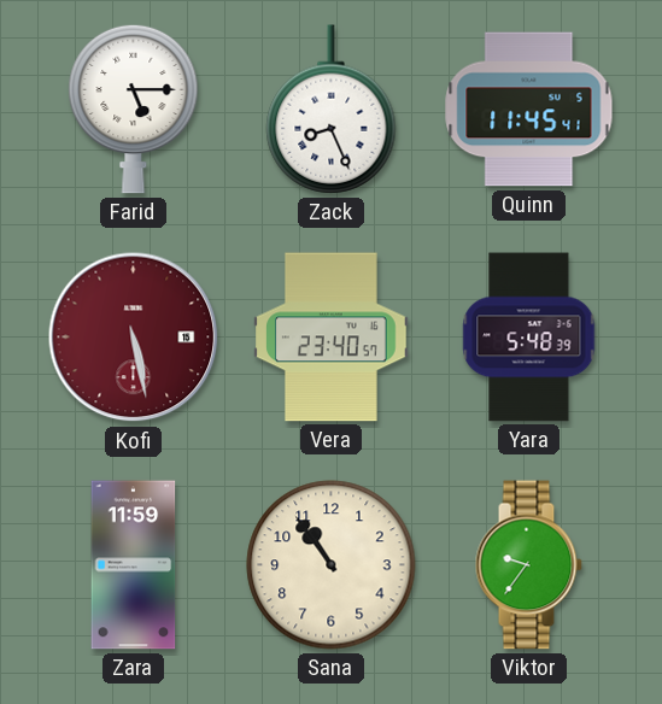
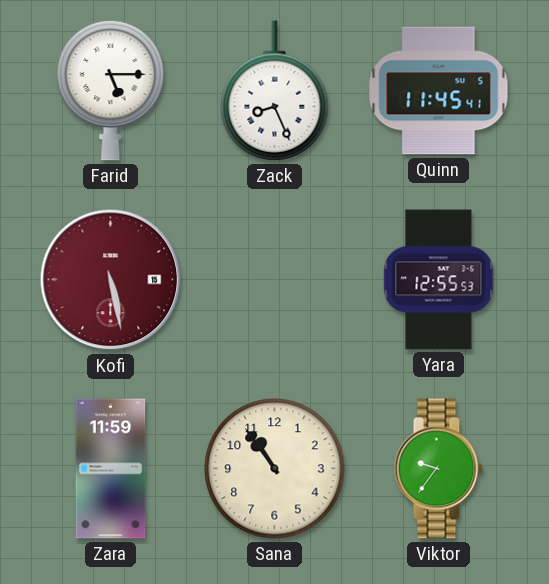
Vera: 23:40 -> none (332, 338)
Yara: 5:48 -> 12:55 (439, 280)
